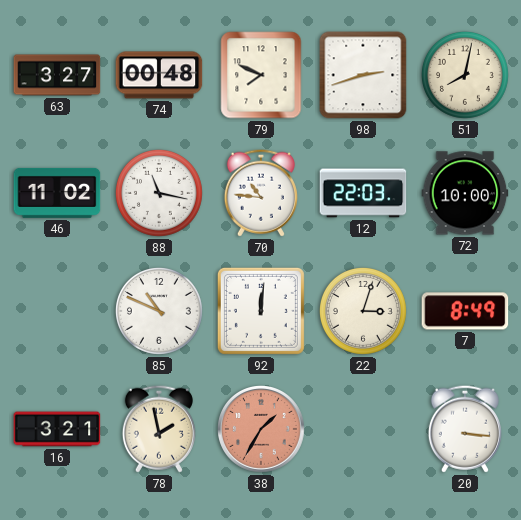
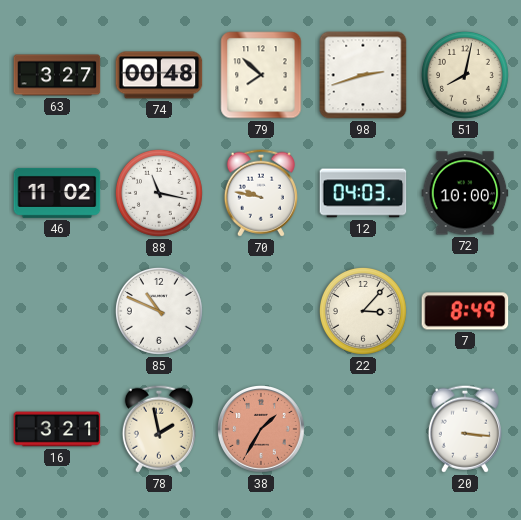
79: 7:49 -> 7:52 (261, 75)
70: 10:46 -> 9:47 (261, 193)
12: 22:03 -> 04:03 (363, 193)
92: 12:01 -> none (261, 311)
22: 3:03 -> 3:07 (363, 311)
